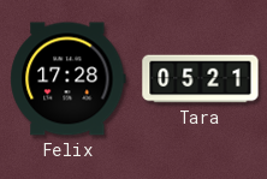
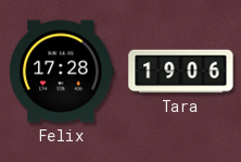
Tara: 05:21 -> 19:06 (181, 72)
